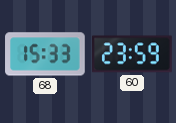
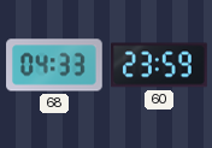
68: 15:33 -> 04:33 (54, 65)
